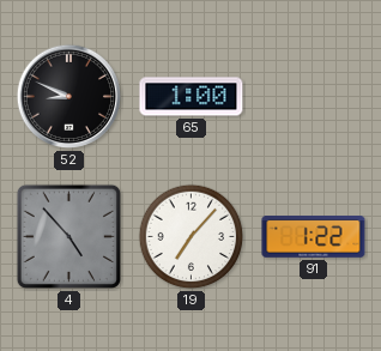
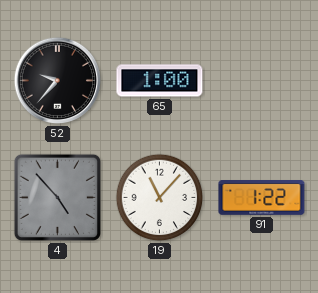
52: 8:49 -> 9:37 (58, 81)
19: 7:07 -> 11:07 (160, 198)
